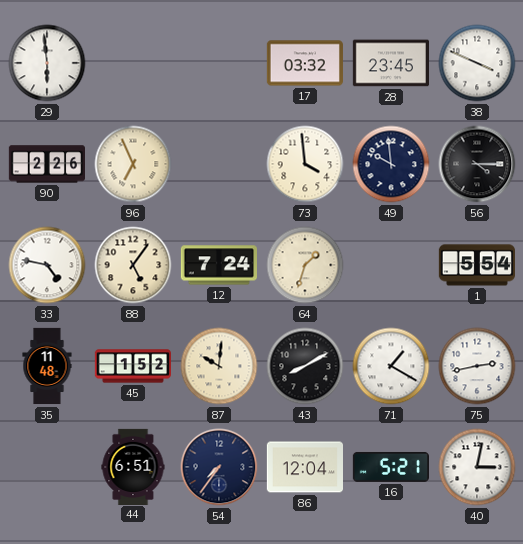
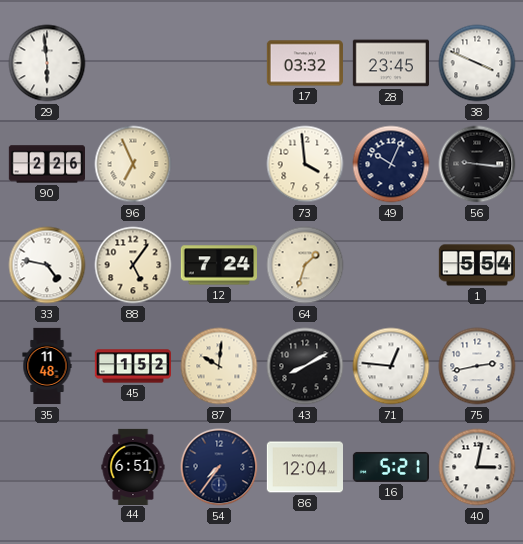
49: 9:59 -> 10:04 (391, 164)
56: 4:15 -> 9:16 (477, 164)
71: 1:20 -> 12:46 (391, 366)
